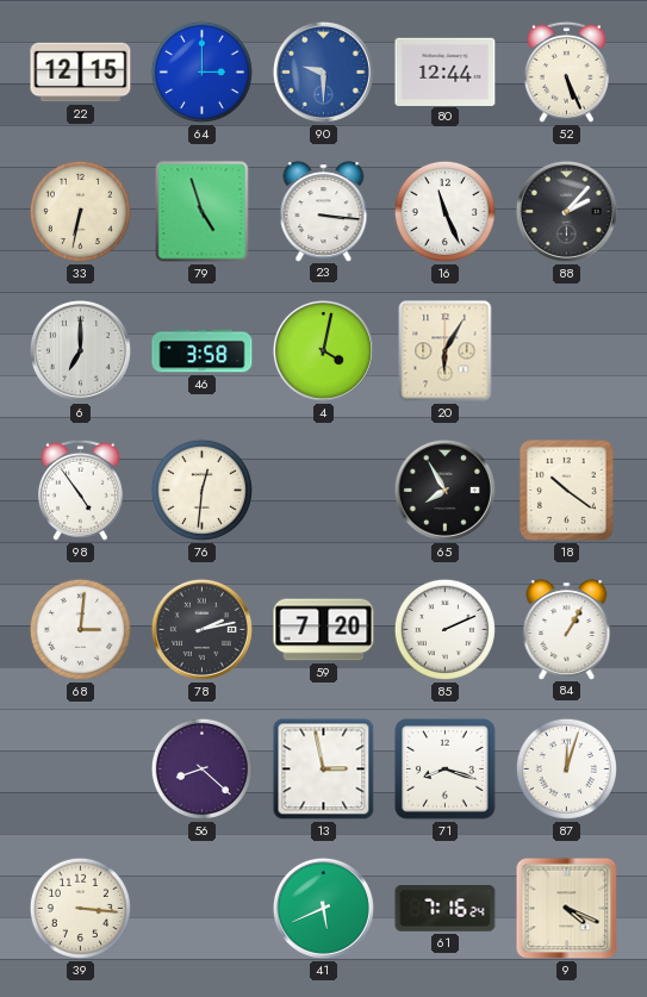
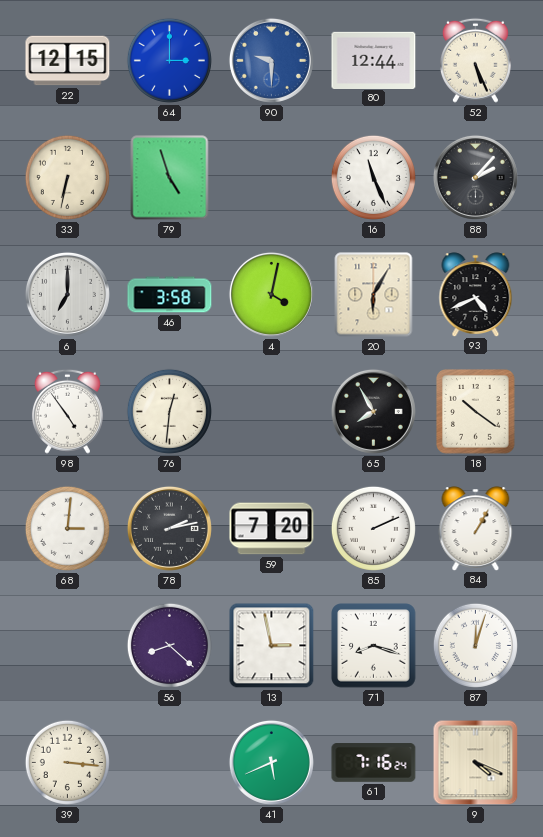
23: 3:16 -> none (324, 211)
93: none -> 4:41 (476, 294)
